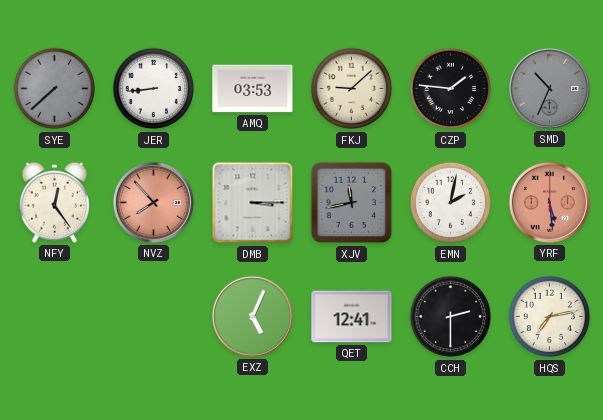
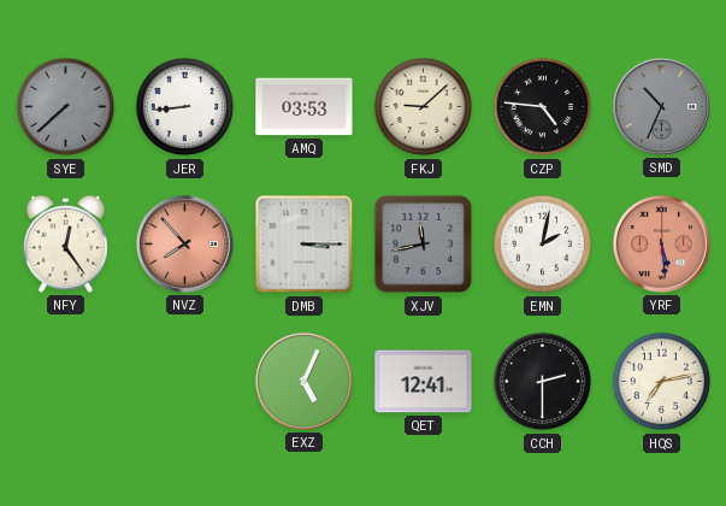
CZP: 1:46 -> 4:46 (543, 107)
